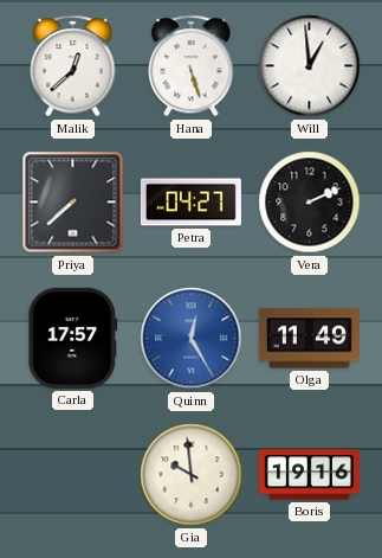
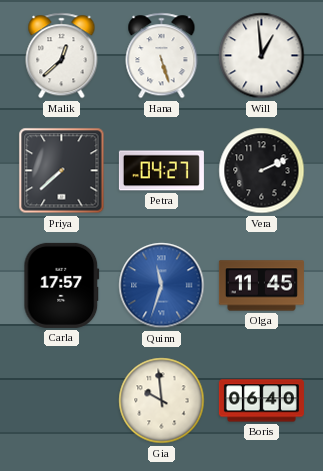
Quinn: 12:25 -> 11:33 (162, 286)
Olga: 11:49 -> 11:45 (261, 286)
Boris: 19:16 -> 06:40 (261, 401)
